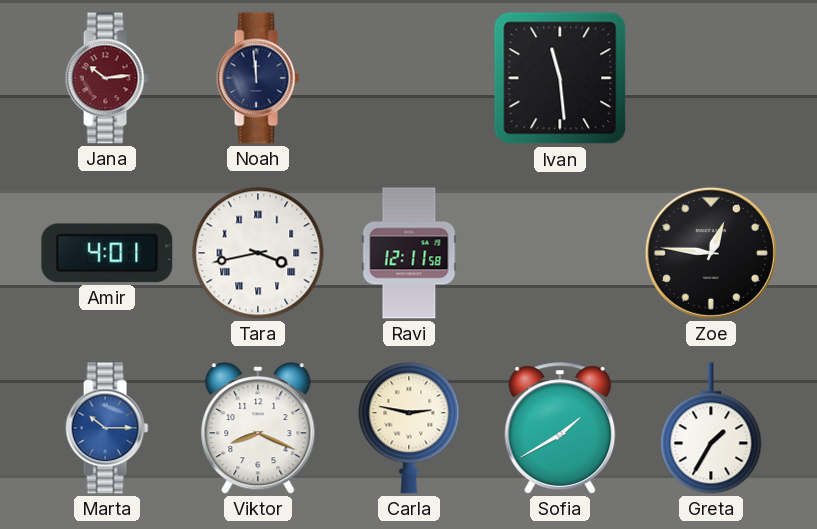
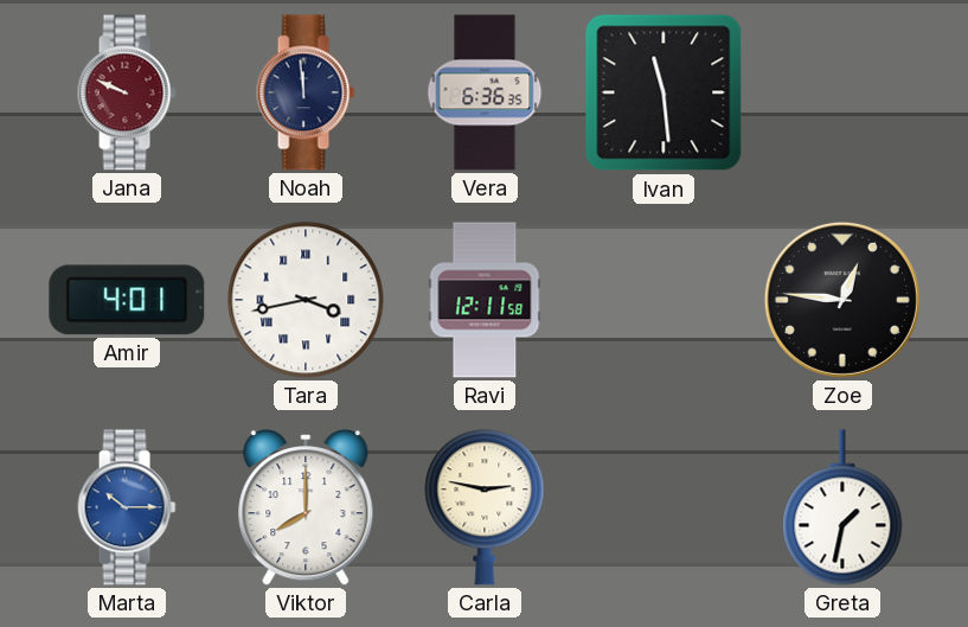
Jana: 10:14 -> 9:49 (127, 92)
Vera: none -> 6:36 (485, 92)
Viktor: 8:19 -> 8:00 (306, 508)
Sofia: 1:40 -> none (560, 428)
Greta: 1:35 -> 1:32 (842, 507)
